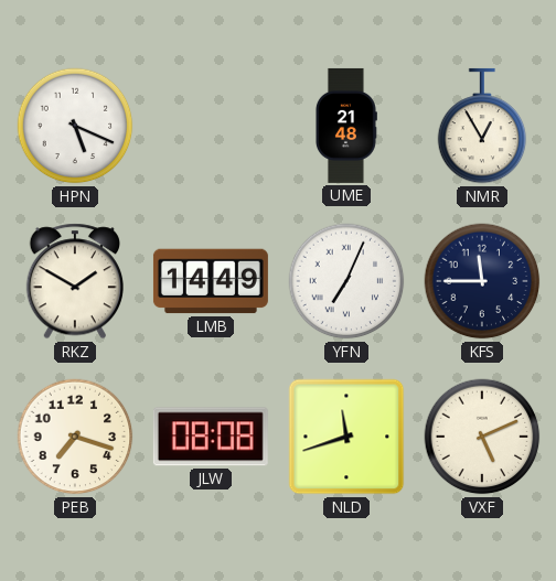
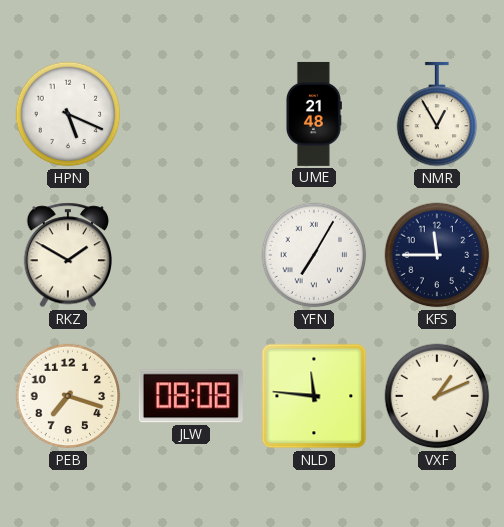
LMB: 14:49 -> none (211, 281)
YFN: 7:04 -> 7:05 (314, 255)
NLD: 11:42 -> 11:46 (314, 396)
VXF: 5:11 -> 1:11 (437, 396)
